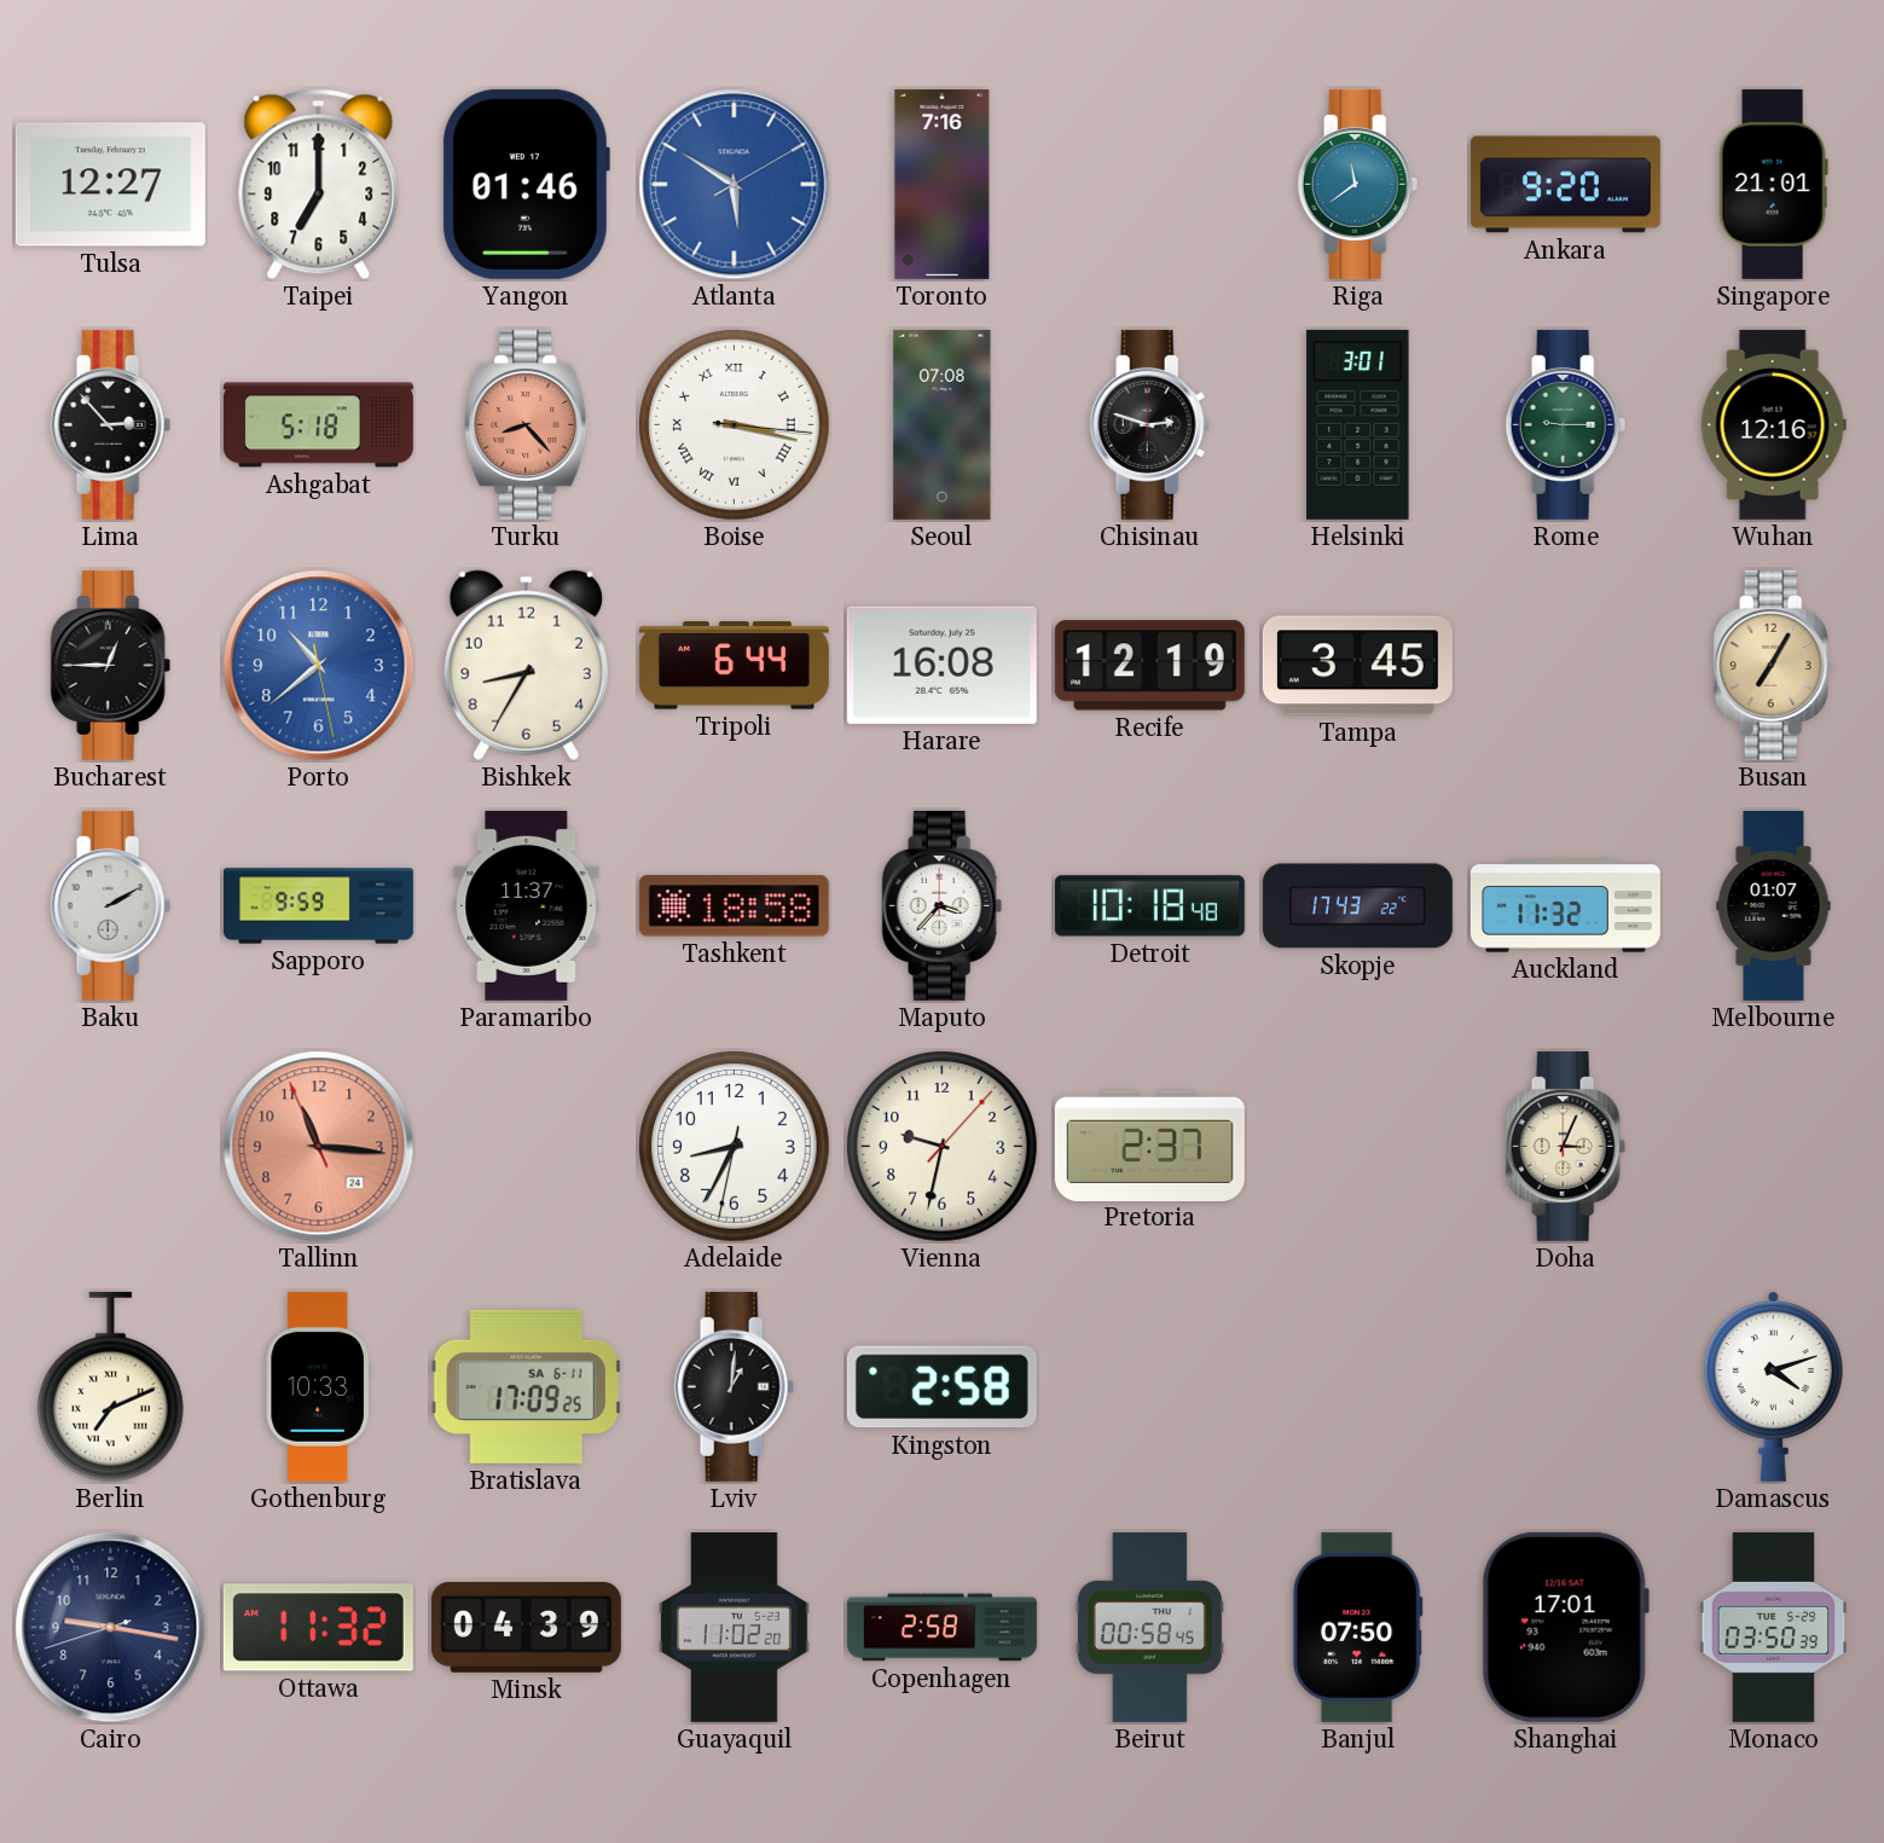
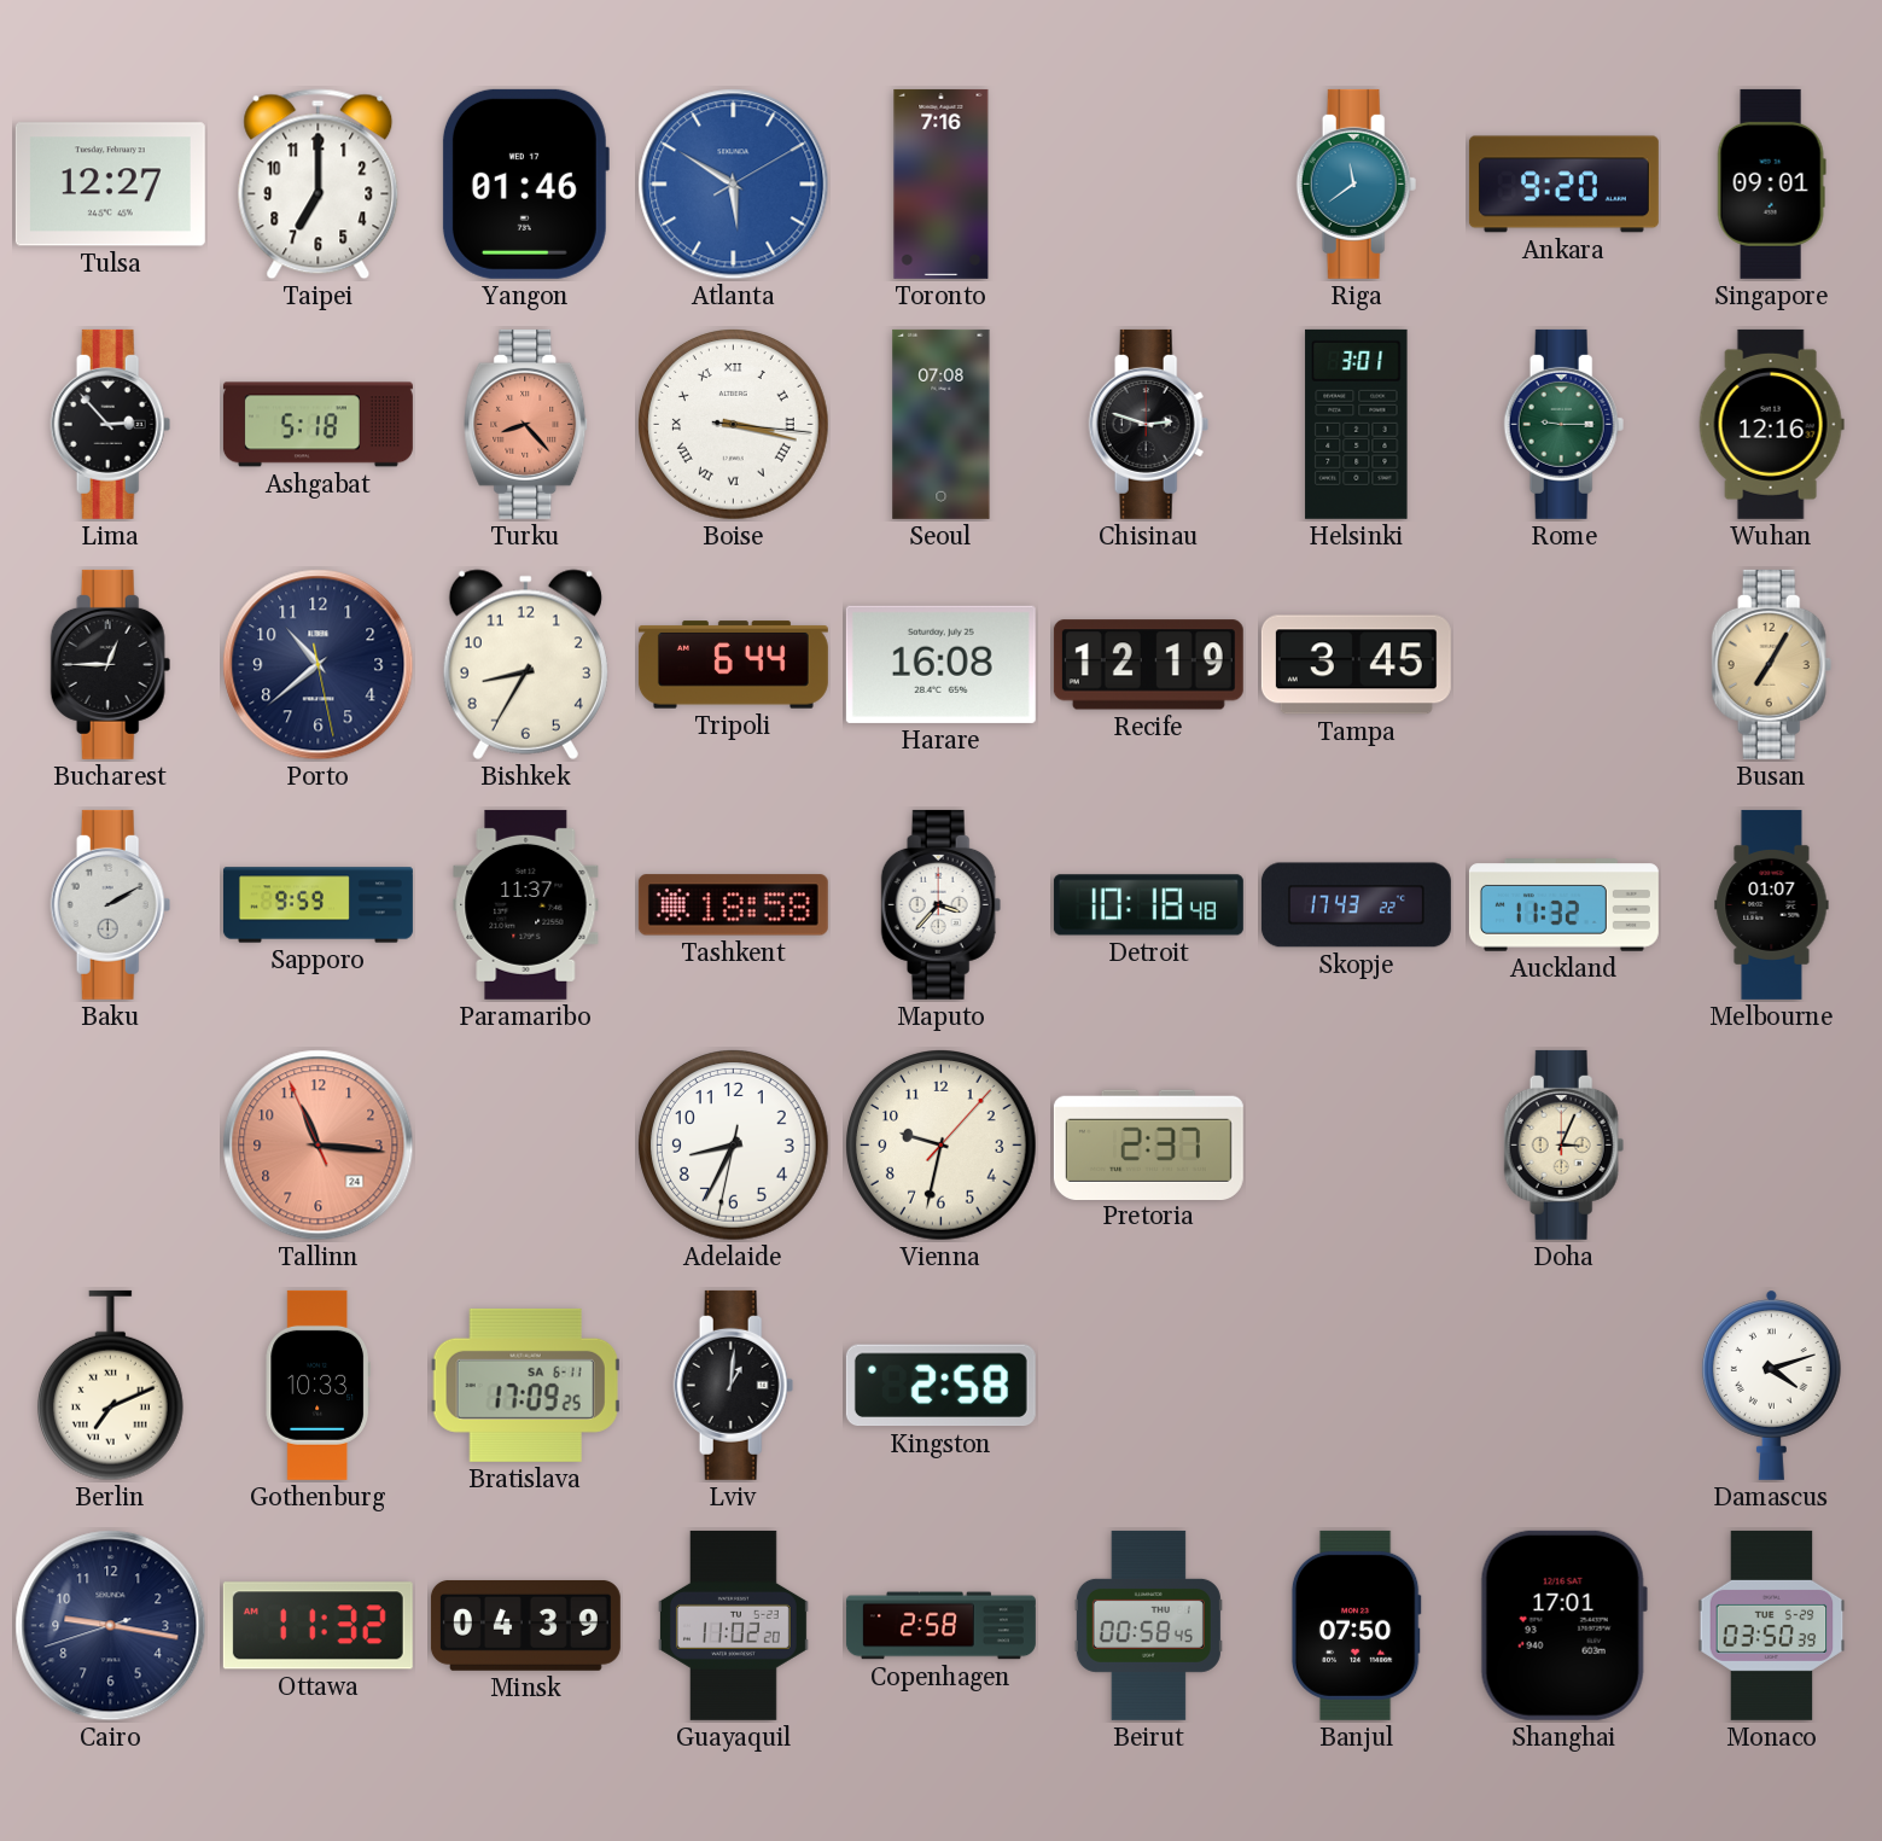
Singapore: 21:01 -> 09:01 (1771, 183)
Porto dial: blue -> navy (319, 665)
